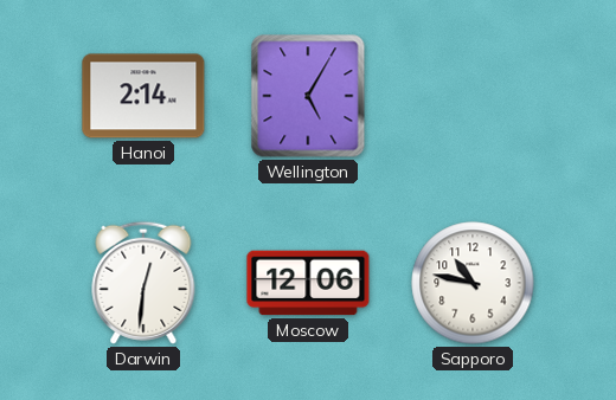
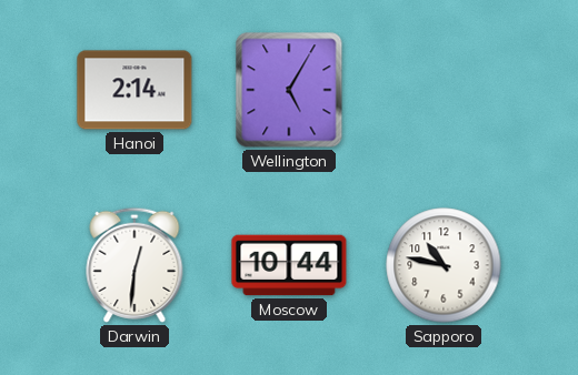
Moscow: 12:06 -> 10:44 (289, 265)
